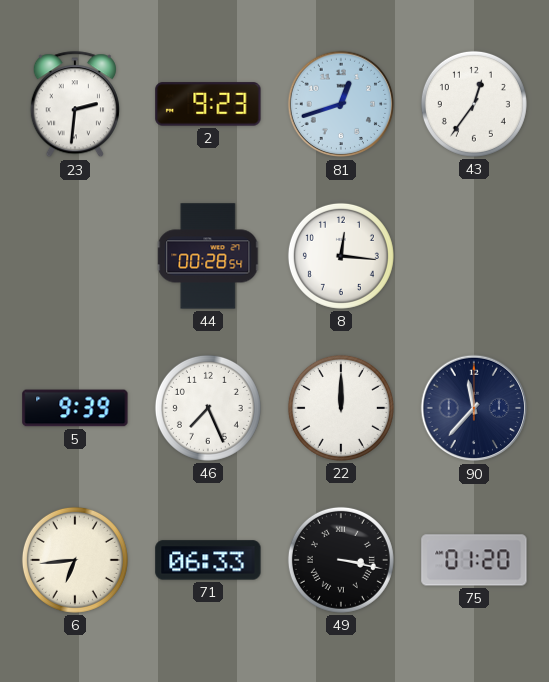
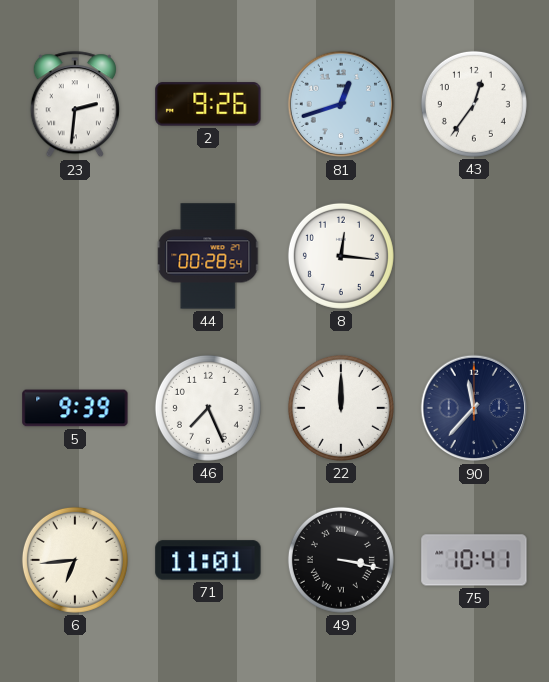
2: 9:23 -> 9:26 (208, 104)
71: 06:33 -> 11:01 (208, 560)
75: 01:20 -> 10:41 (474, 560)
